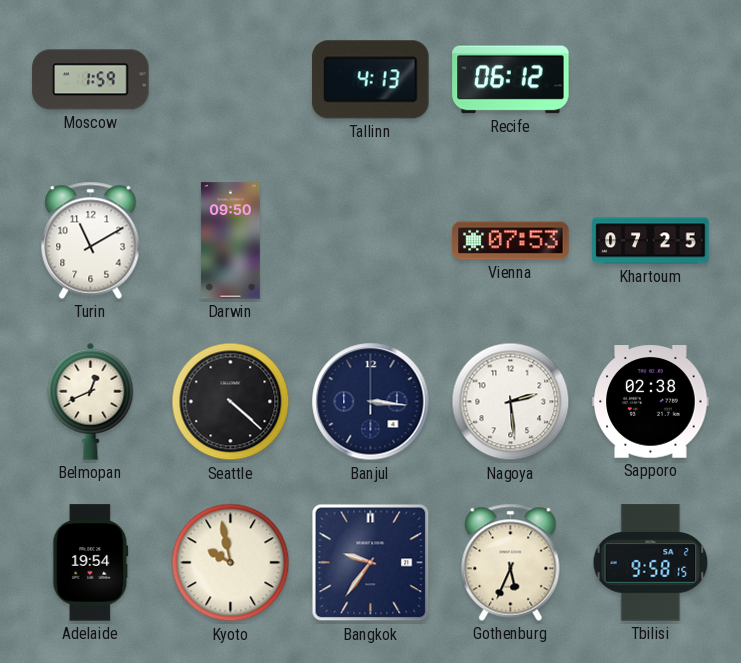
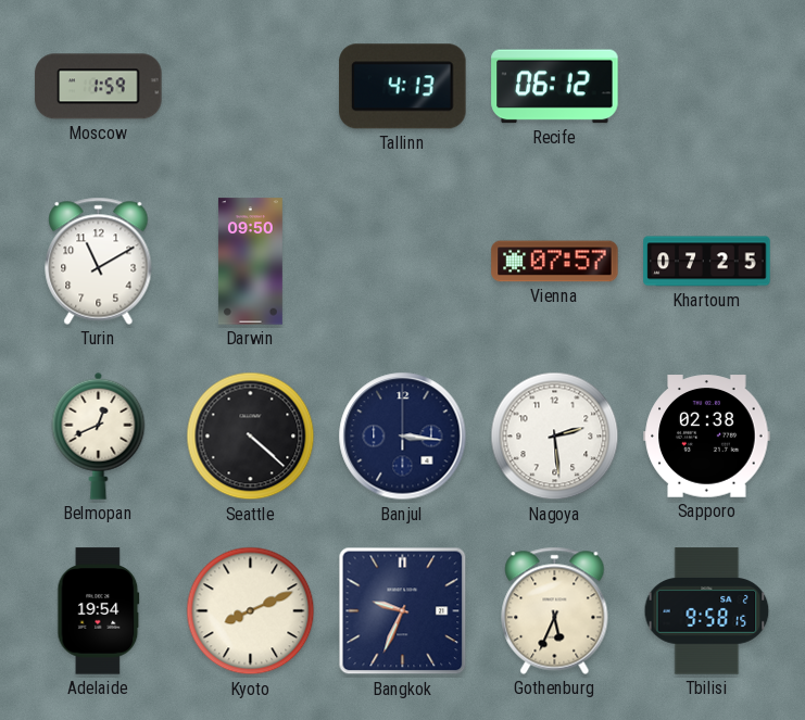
Vienna: 07:53 -> 07:57 (555, 262)
Kyoto: 9:58 -> 8:11 (251, 611)
Bangkok: 9:36 -> 9:34 (403, 611)
